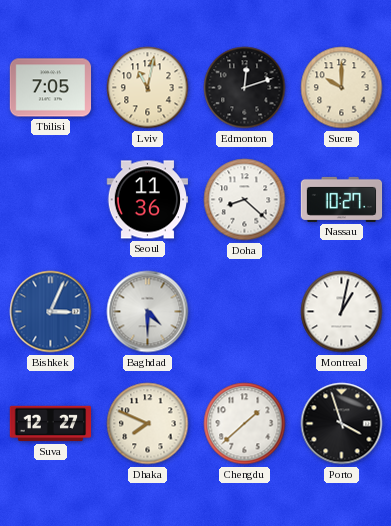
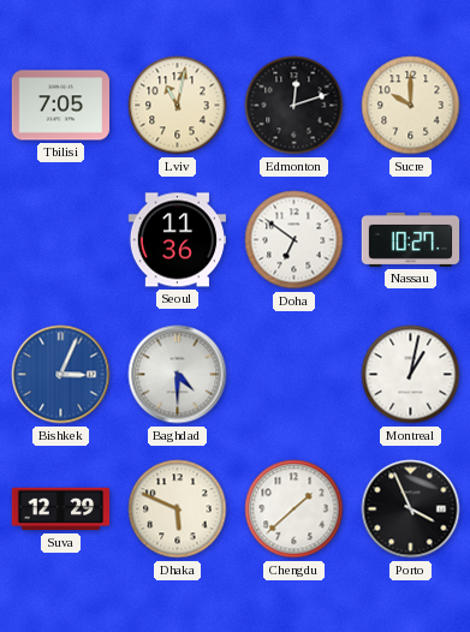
Doha: 8:22 -> 6:51 (295, 240)
Suva: 12:27 -> 12:29 (61, 509)
Dhaka: 7:49 -> 5:49 (178, 509)
Porto: 3:57 -> 3:56 (411, 509)
